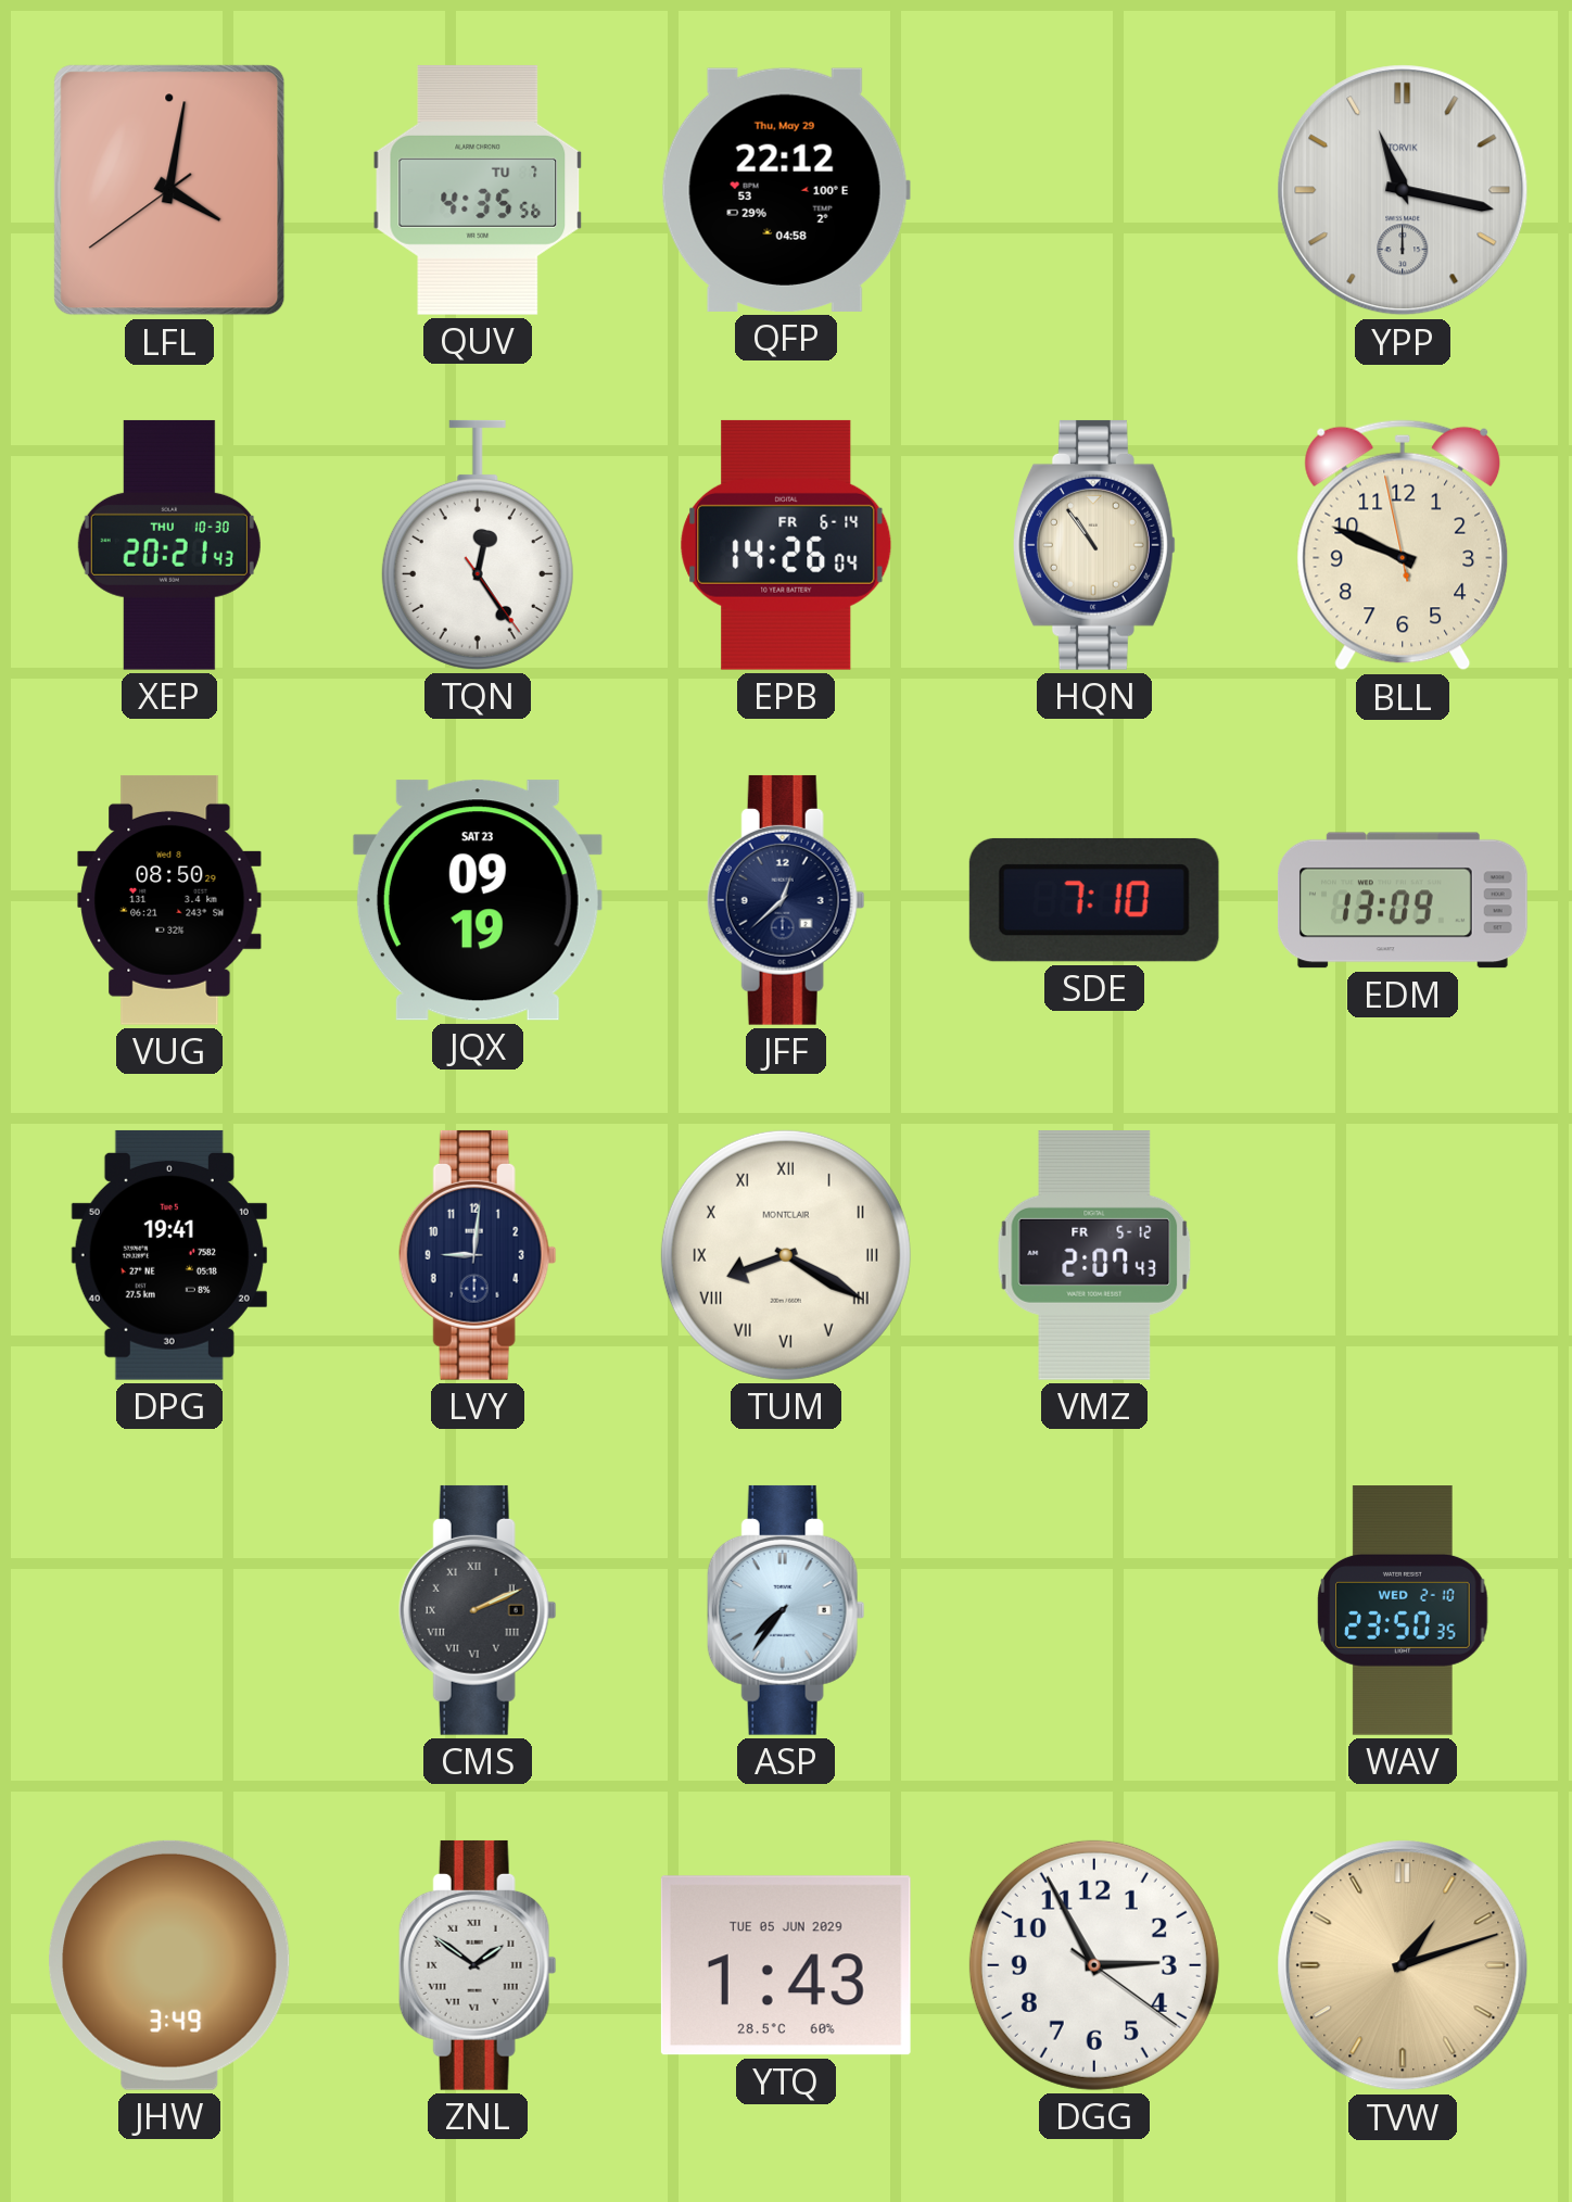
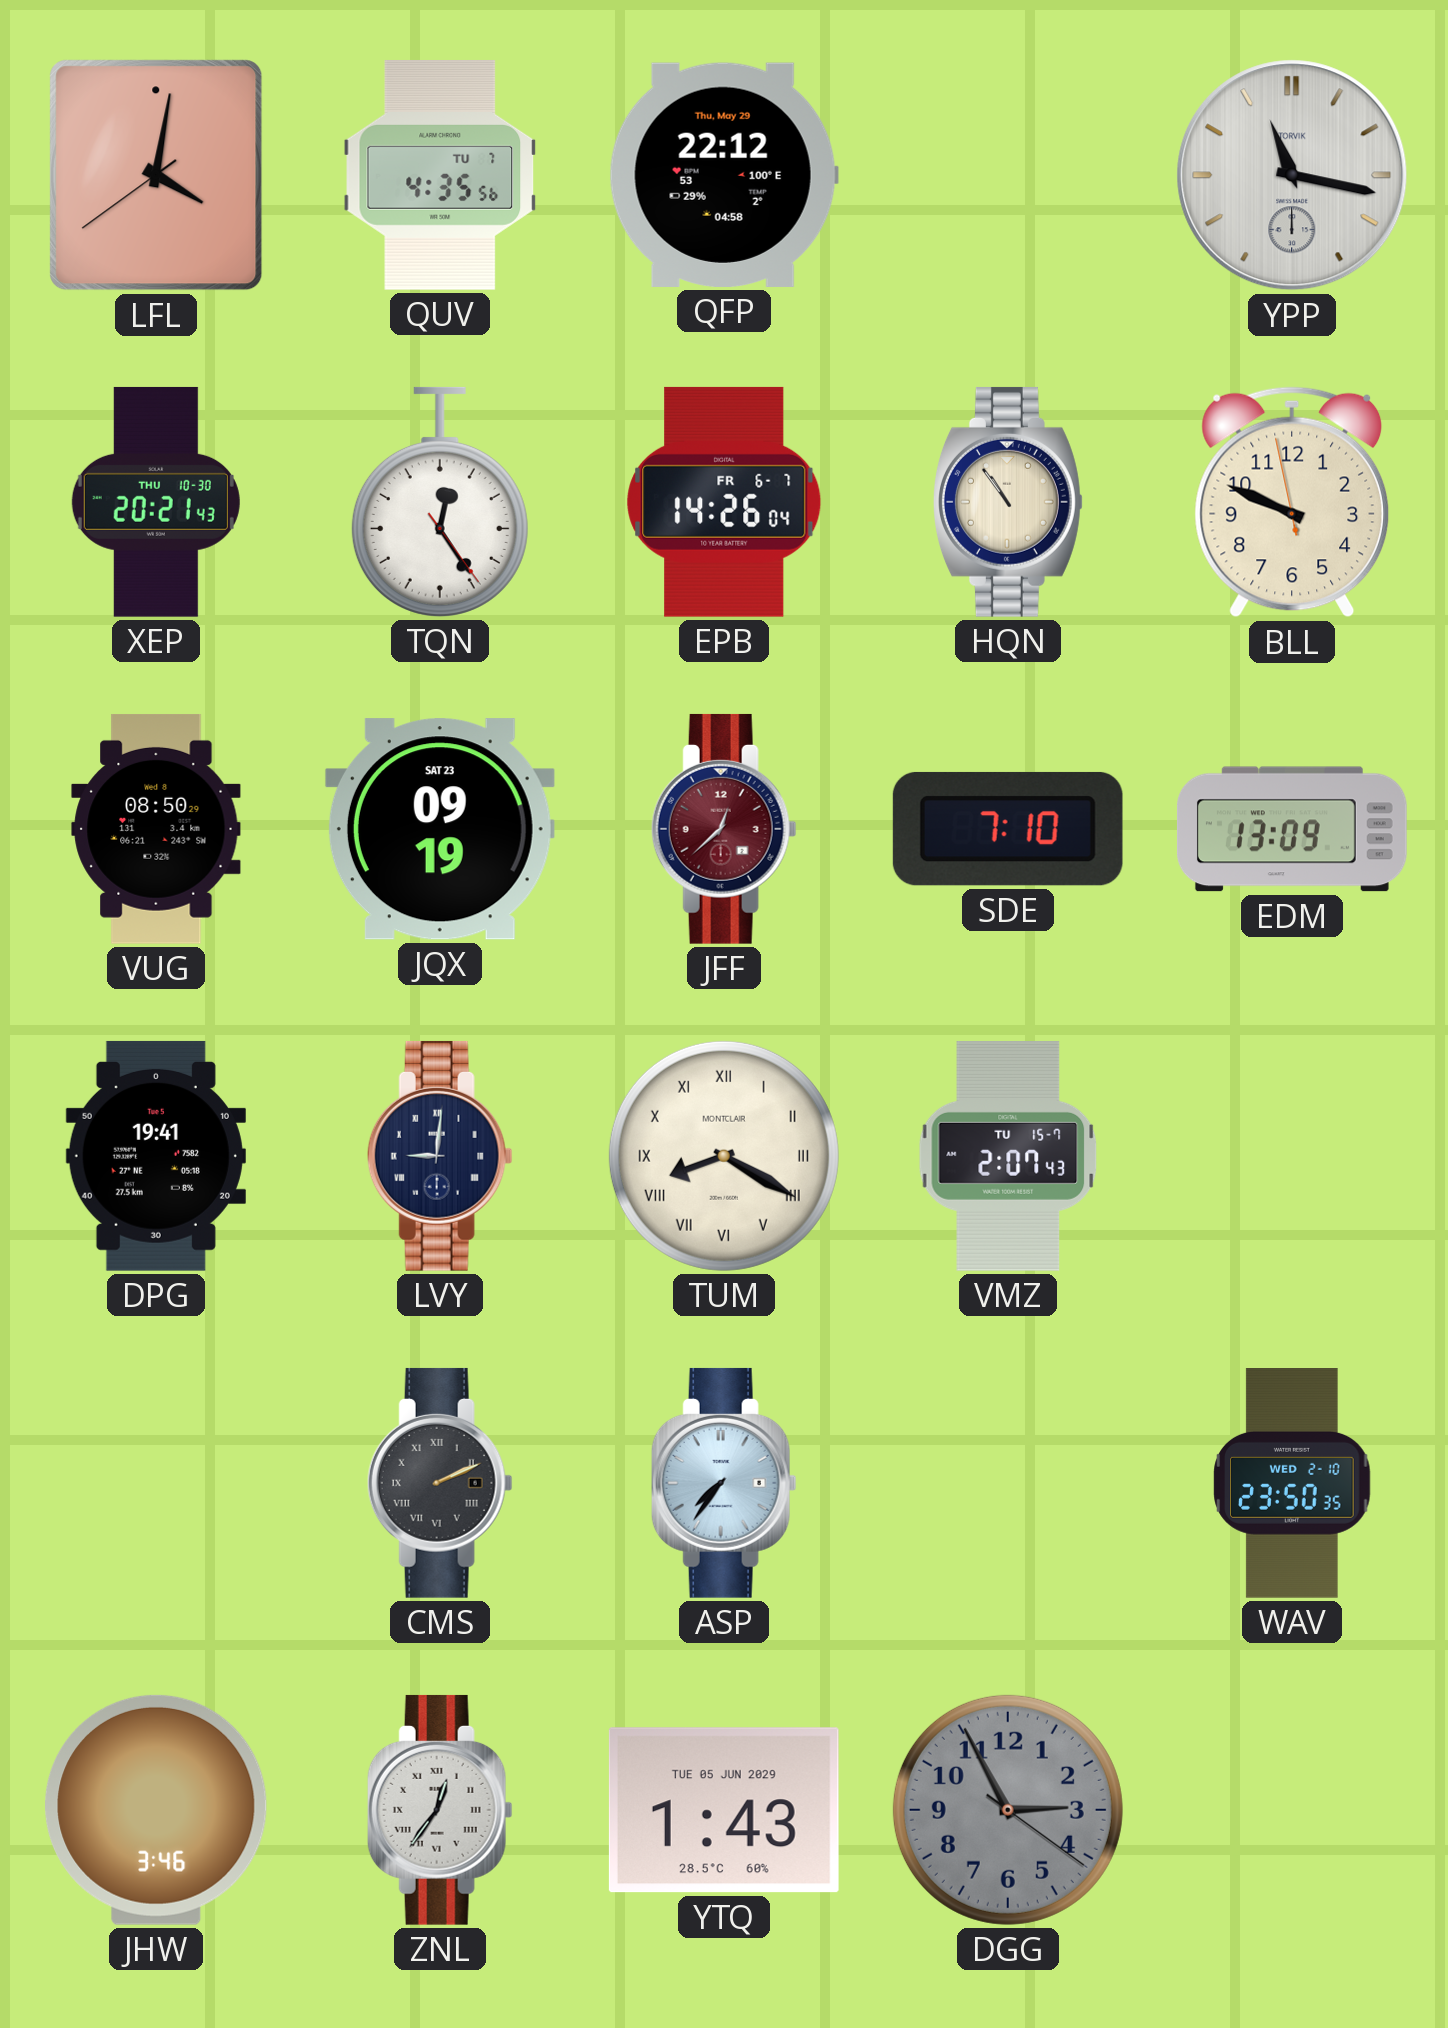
EPB date: FR 6-14 -> FR 6-7 (724, 502)
JFF dial: navy -> burgundy (724, 829)
LVY numerals: Arabic -> Roman (440, 1156)
VMZ date: FR 5-12 -> TU 15-7 (1008, 1156)
JHW: 3:49 -> 3:46 (156, 1810)
ZNL: 1:51 -> 12:36 (440, 1810)
DGG dial: white -> grey (1008, 1810)
TVW: 1:12 -> none (1403, 1965)
